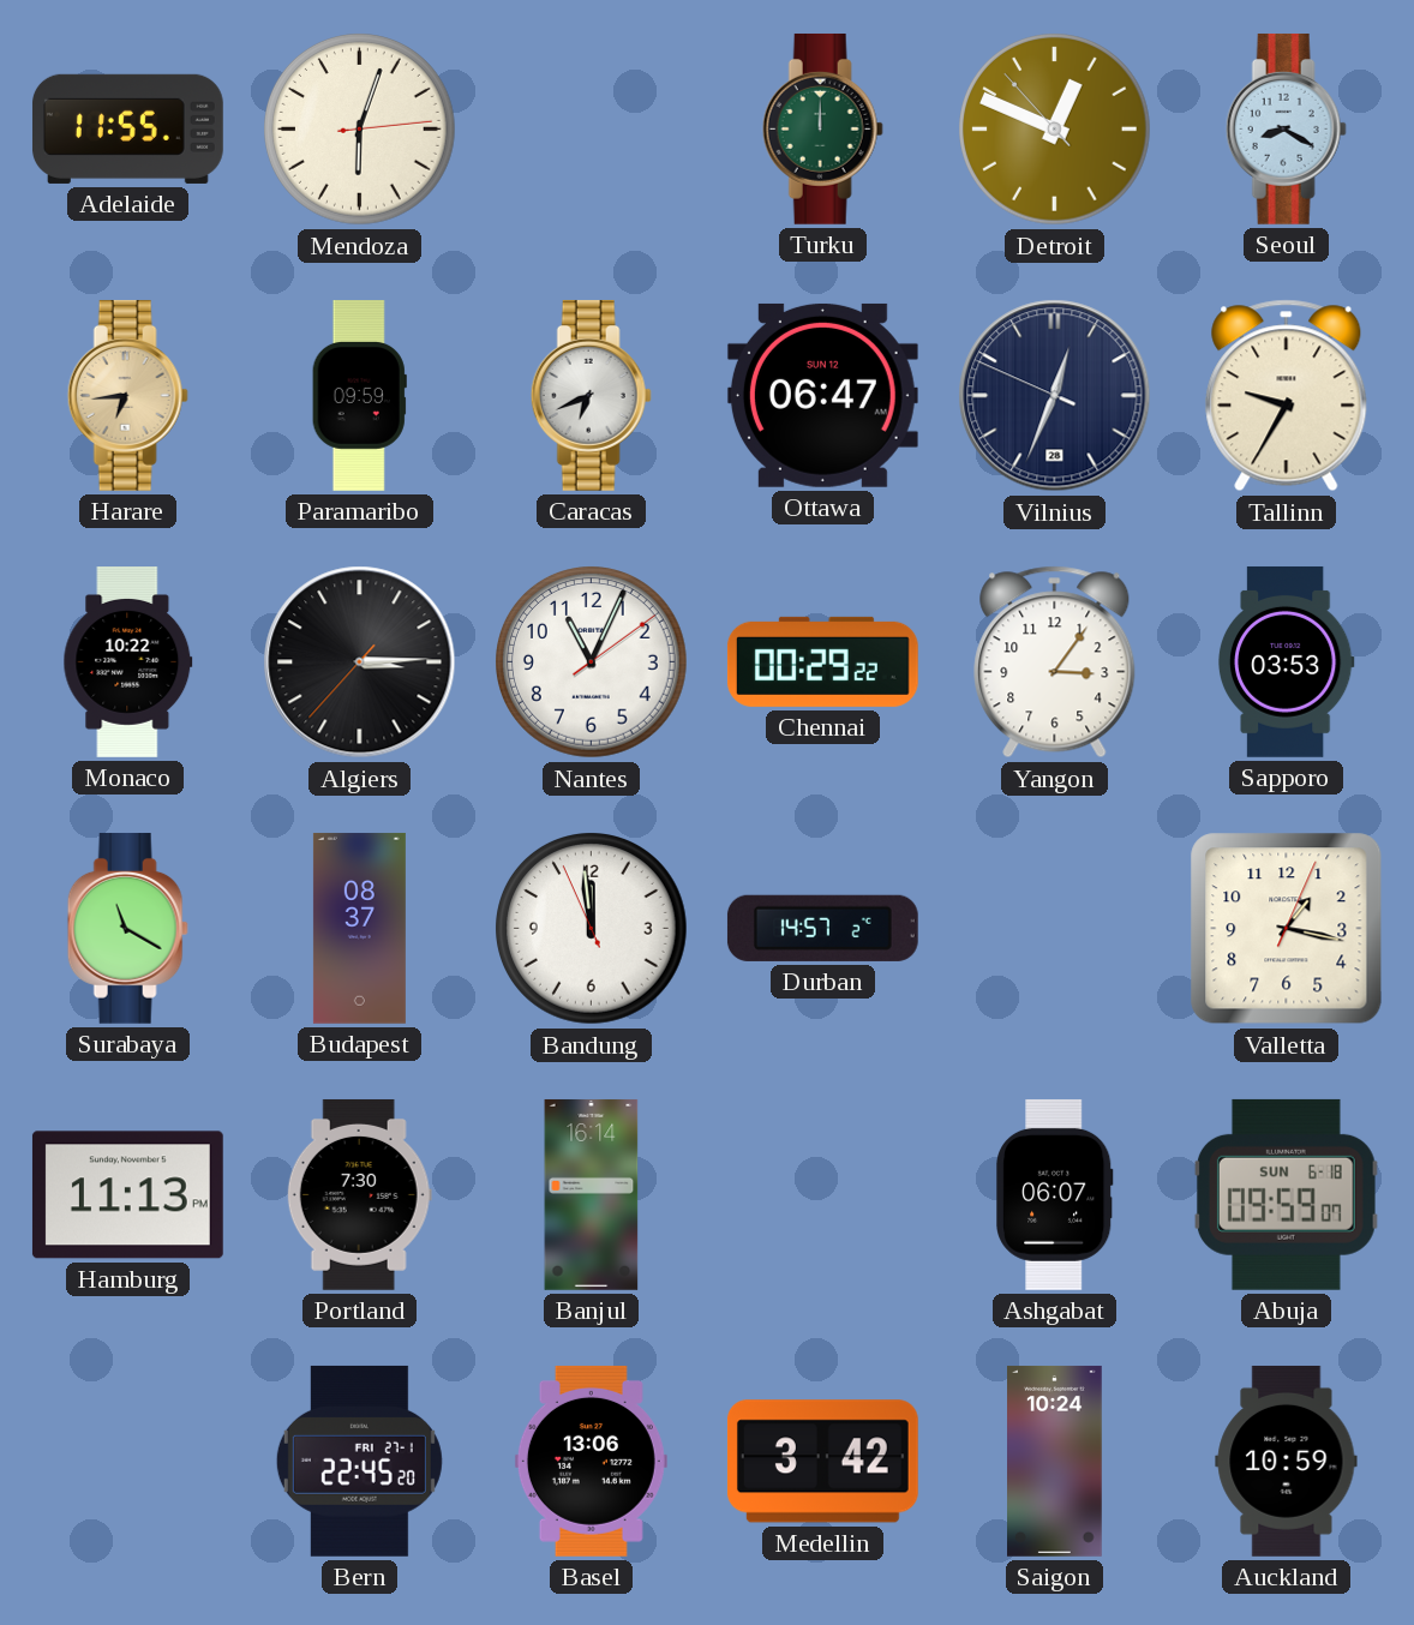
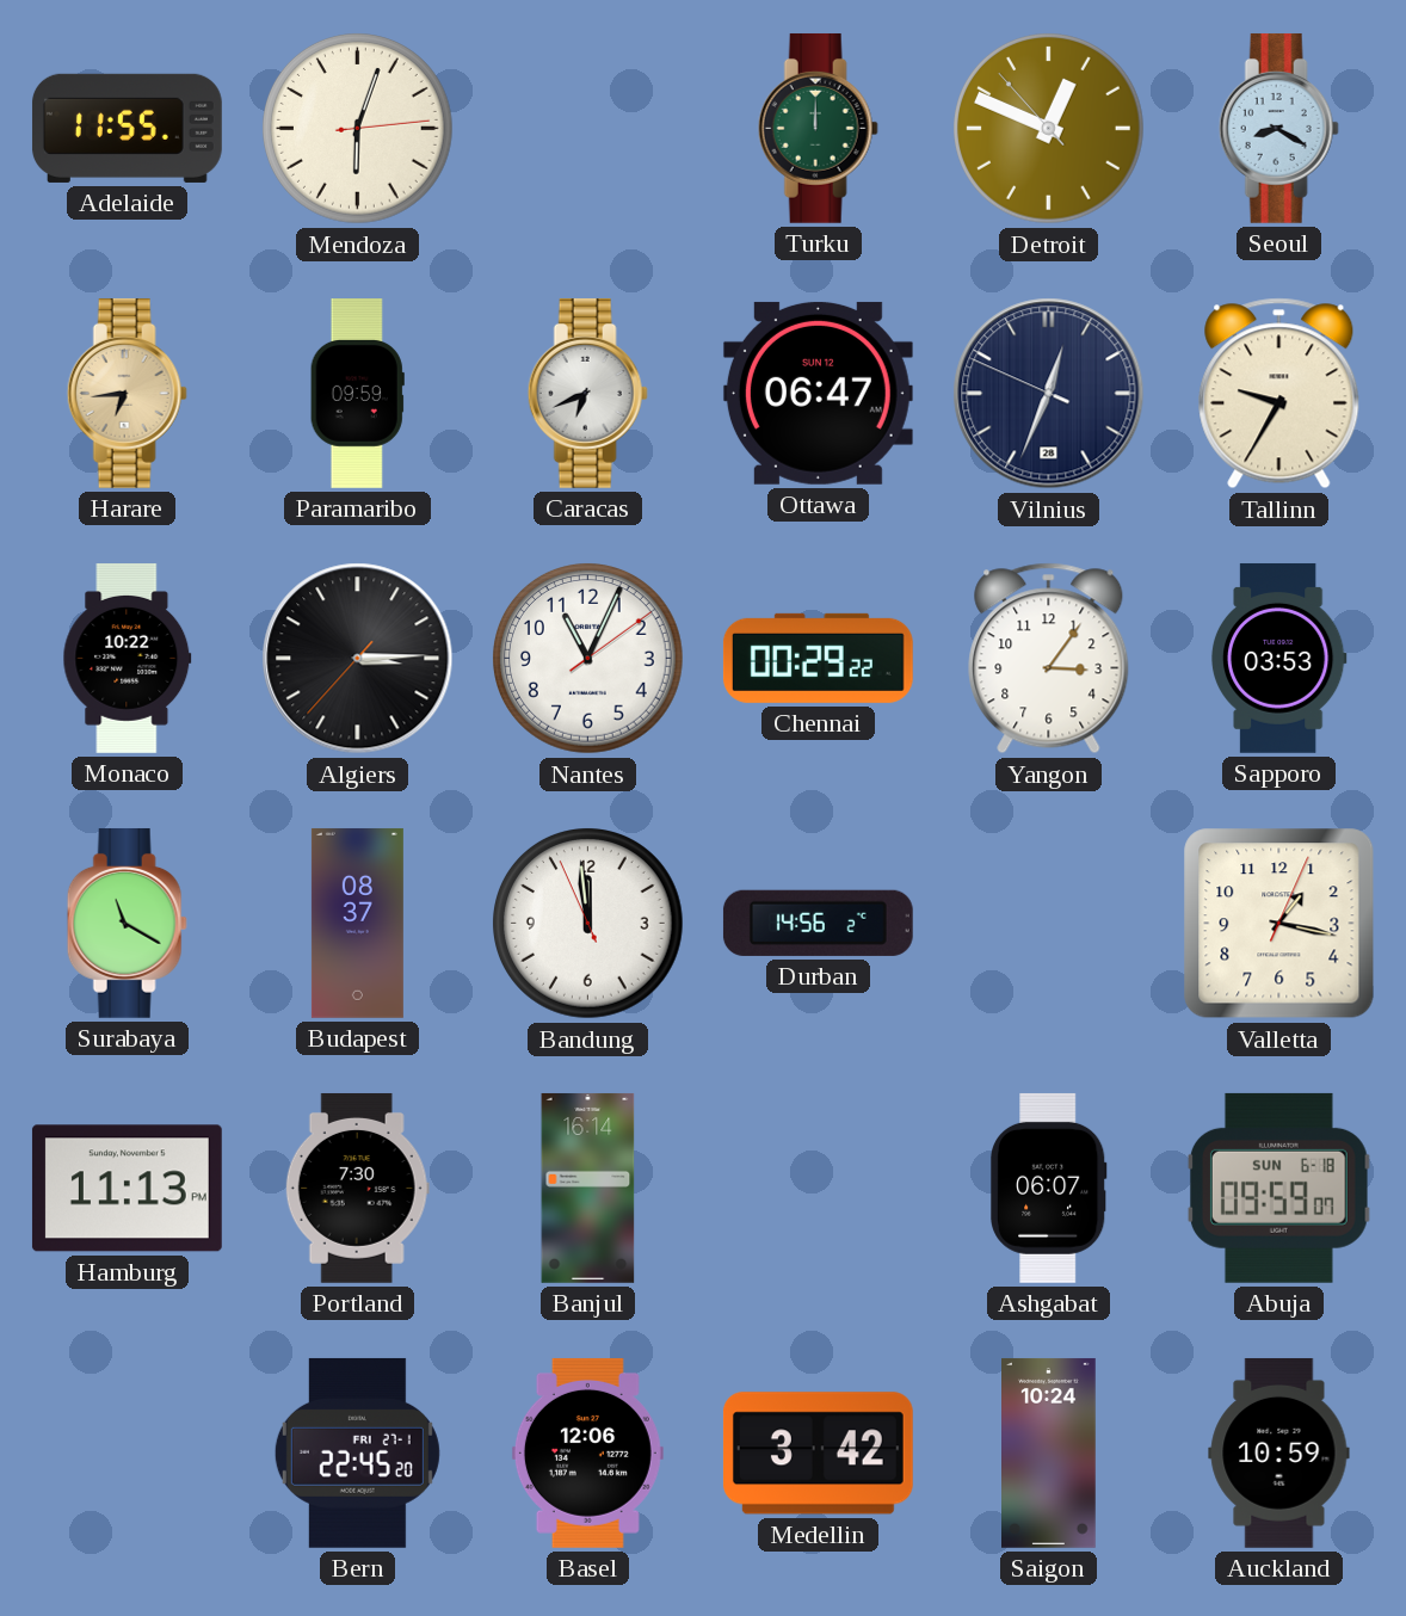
Durban: 14:57 -> 14:56 (818, 923)
Basel: 13:06 -> 12:06 (587, 1452)
